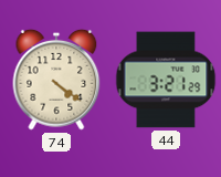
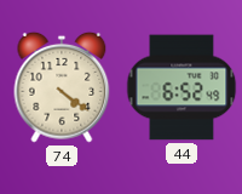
44: 3:21 -> 6:52 (181, 87)
